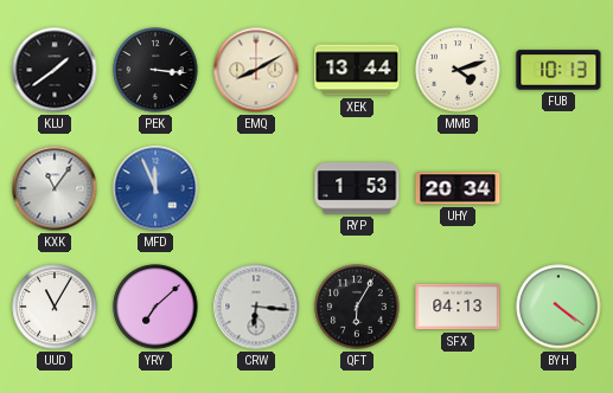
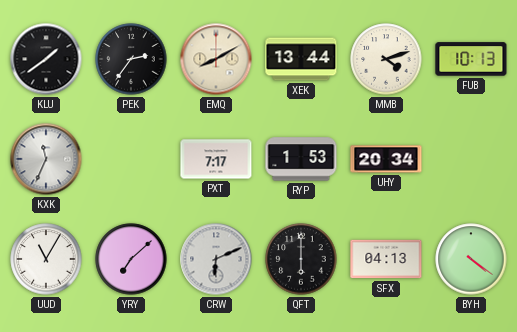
PEK: 3:16 -> 2:36 (131, 59)
KXK: 11:06 -> 11:34 (46, 159)
MFD: 11:56 -> none (155, 188)
PXT: none -> 7:17 (216, 159)
CRW: 6:16 -> 6:11 (216, 259)
QFT: 6:05 -> 6:00 (301, 259)
